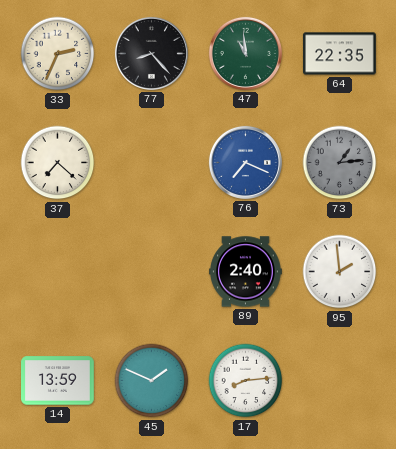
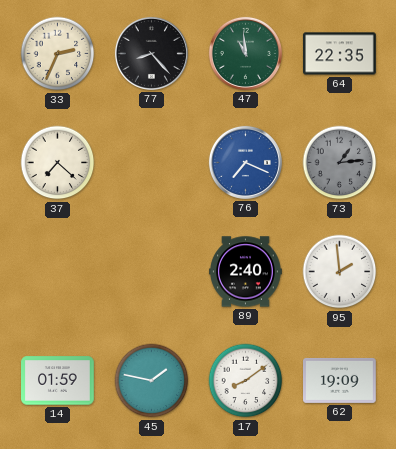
14: 13:59 -> 01:59 (58, 381)
45: 1:49 -> 1:47 (152, 381)
17: 8:14 -> 8:09 (246, 381)
62: none -> 19:09 (340, 380)
